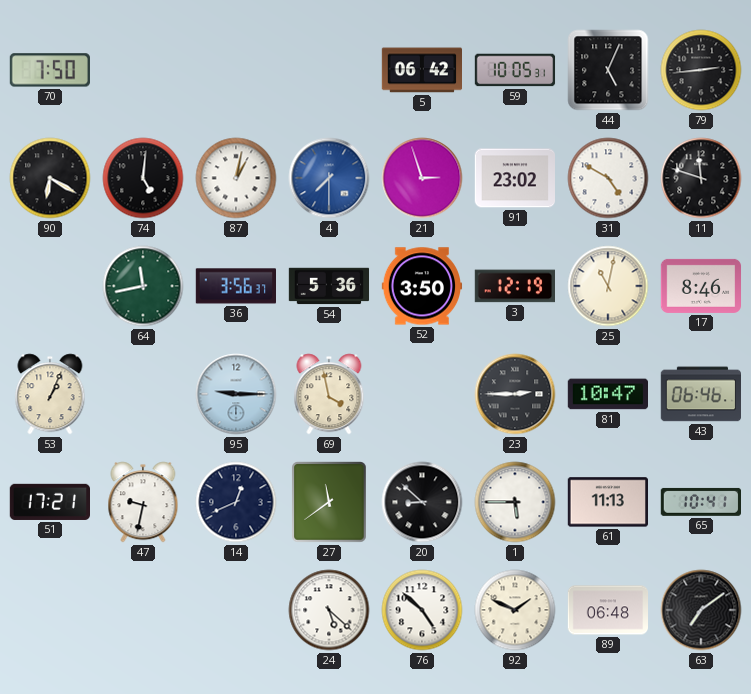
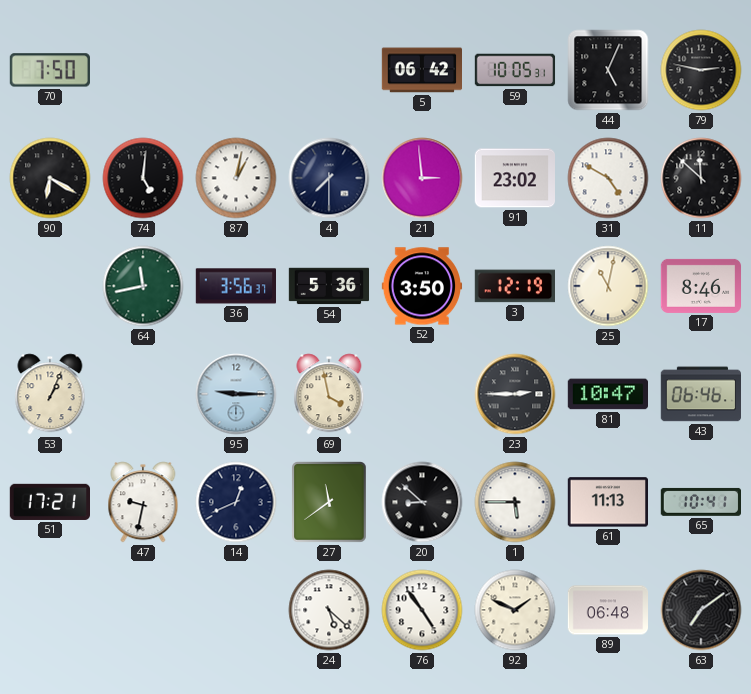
79: 2:44 -> 2:47 (701, 70)
4 dial: blue -> navy (329, 178)
21: 2:57 -> 2:59 (422, 178)
11: 11:48 -> 11:52 (701, 178)
76: 4:52 -> 4:54 (422, 610)
